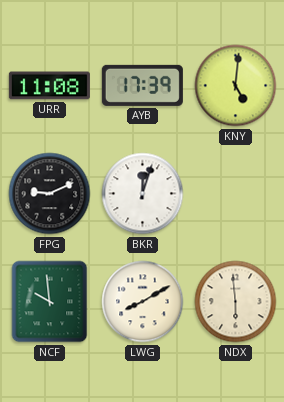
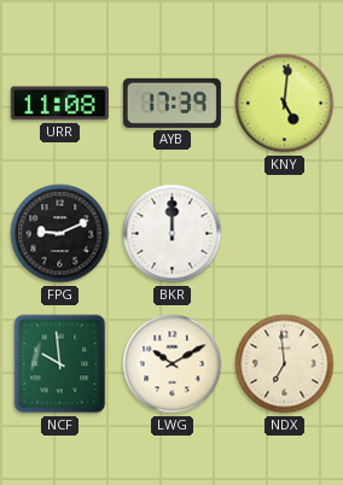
BKR: 12:03 -> 12:00 (173, 234)
LWG: 8:10 -> 10:10 (173, 364)
NDX: 5:59 -> 6:59 (285, 364)
